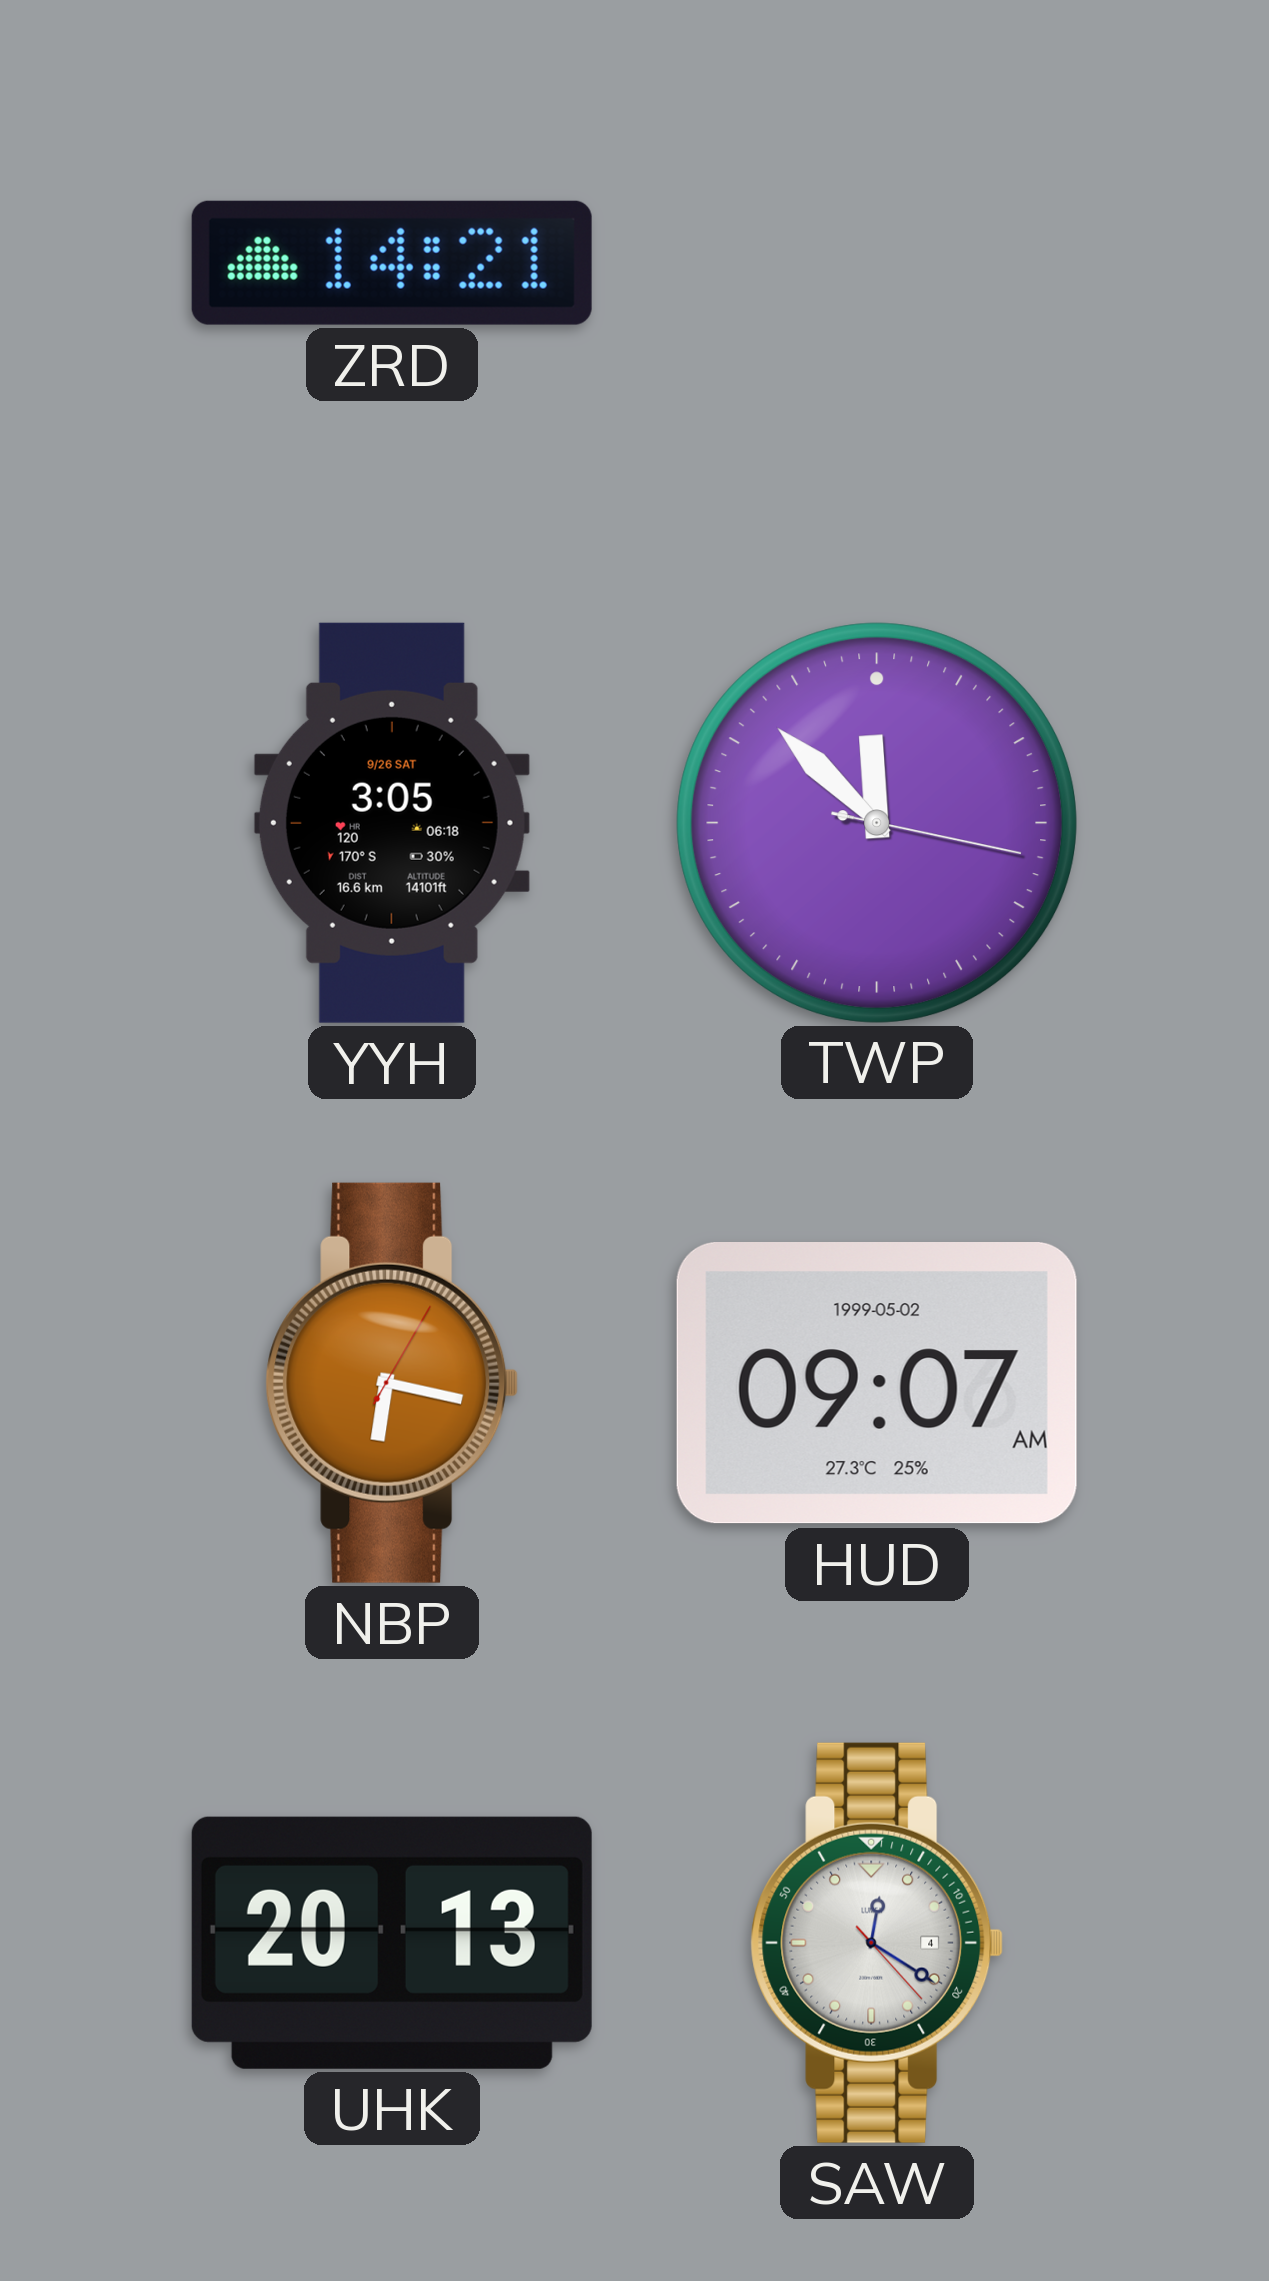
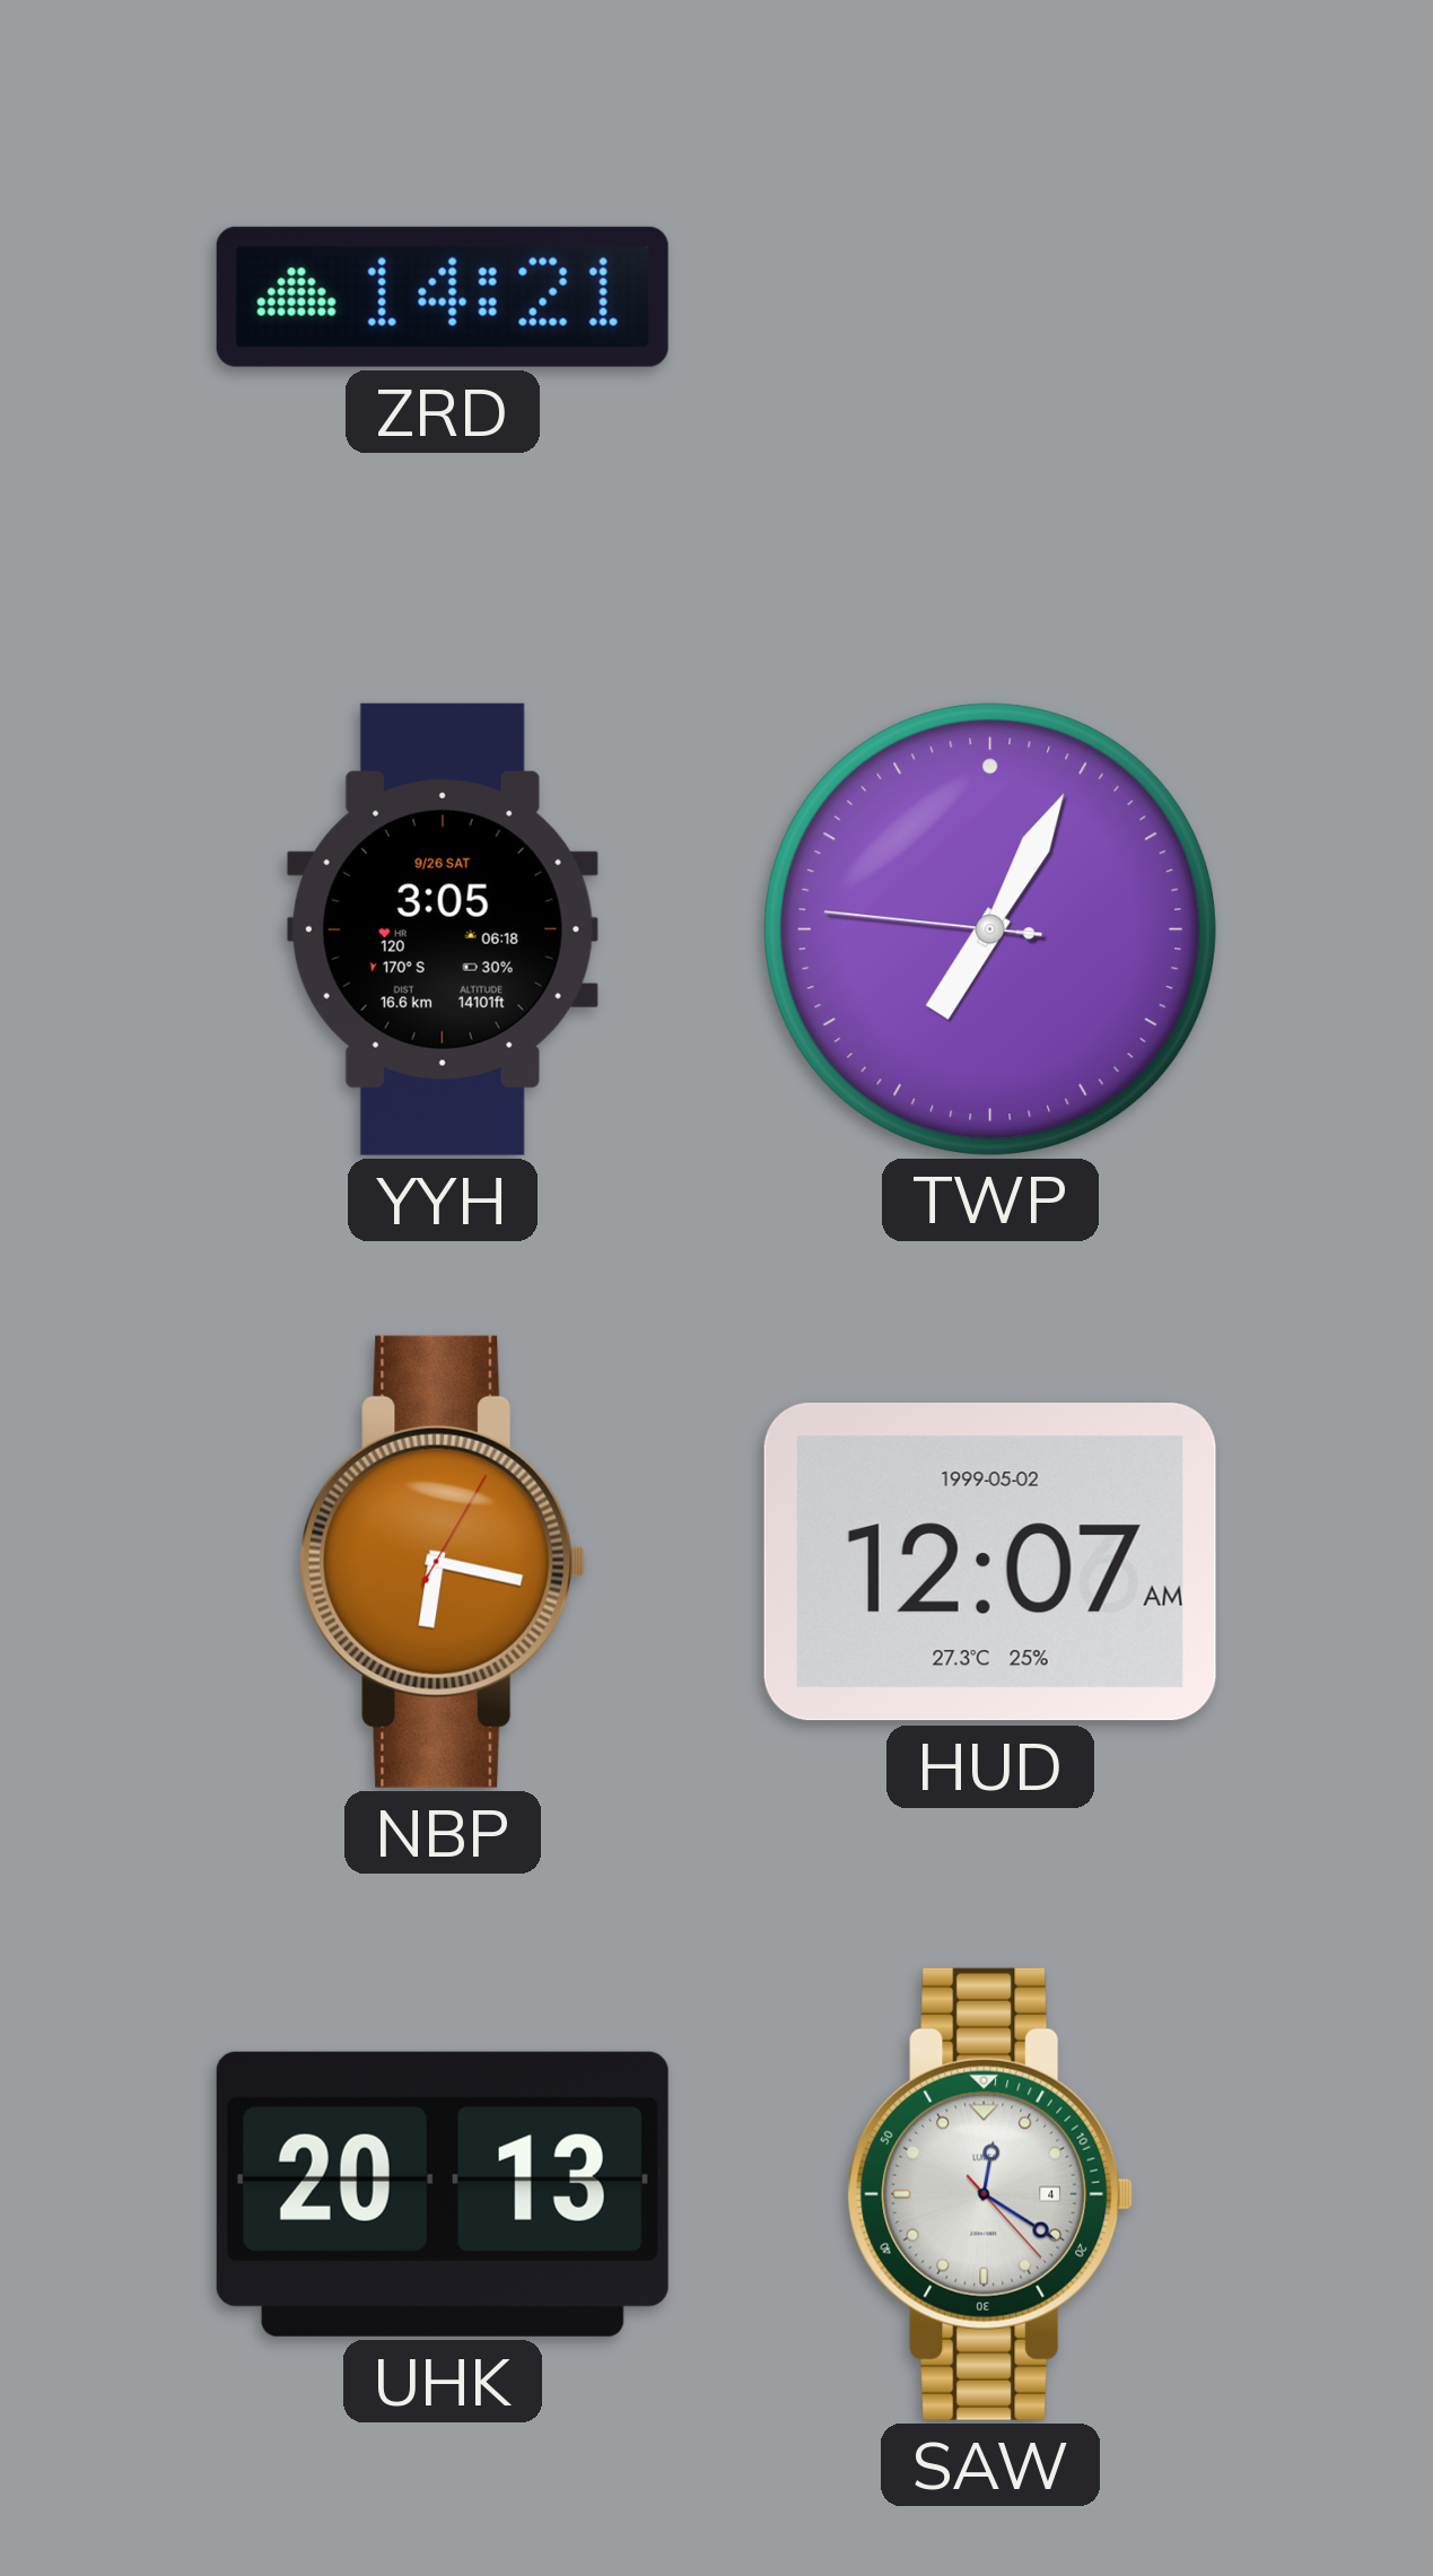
TWP: 11:52 -> 7:04 (989, 928)
HUD: 09:07 -> 12:07 (990, 1563)
